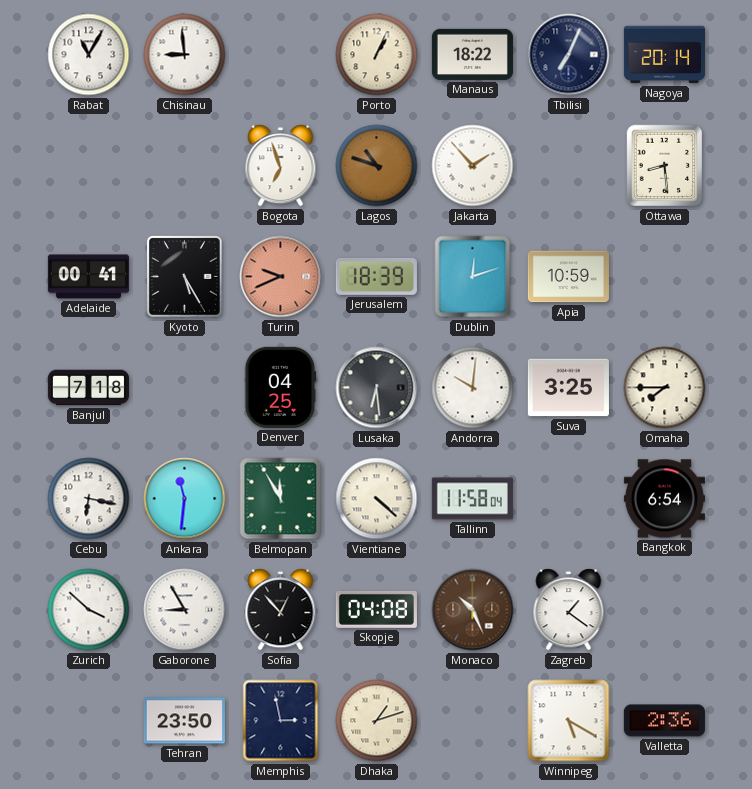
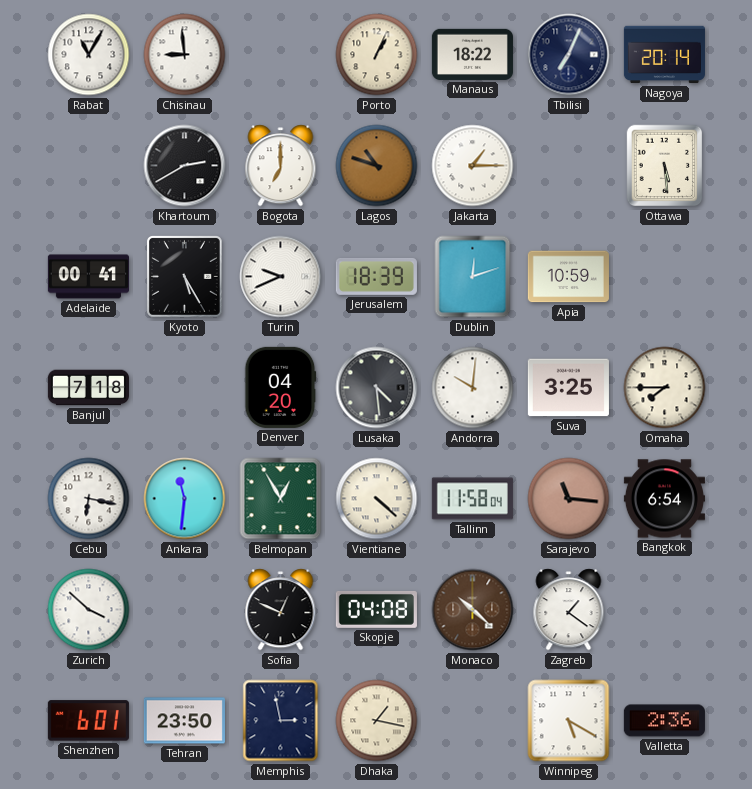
Khartoum: none -> 2:40 (185, 166)
Bogota: 6:57 -> 7:00 (281, 166)
Jakarta: 1:53 -> 1:15 (473, 166)
Ottawa: 8:29 -> 5:29 (665, 166)
Turin dial: salmon -> white (281, 277)
Denver: 04:25 -> 04:20 (281, 387)
Lusaka: 6:29 -> 4:29 (377, 388)
Belmopan: 11:55 -> 12:55 (281, 499)
Sarajevo: none -> 11:16 (569, 499)
Gaborone: 8:55 -> none (185, 610)
Sofia: 12:53 -> 12:49 (281, 610)
Monaco: 10:26 -> 10:22 (473, 610)
Shenzhen: none -> 6:01 (88, 721)
Dhaka: 1:12 -> 1:17 (377, 721)
